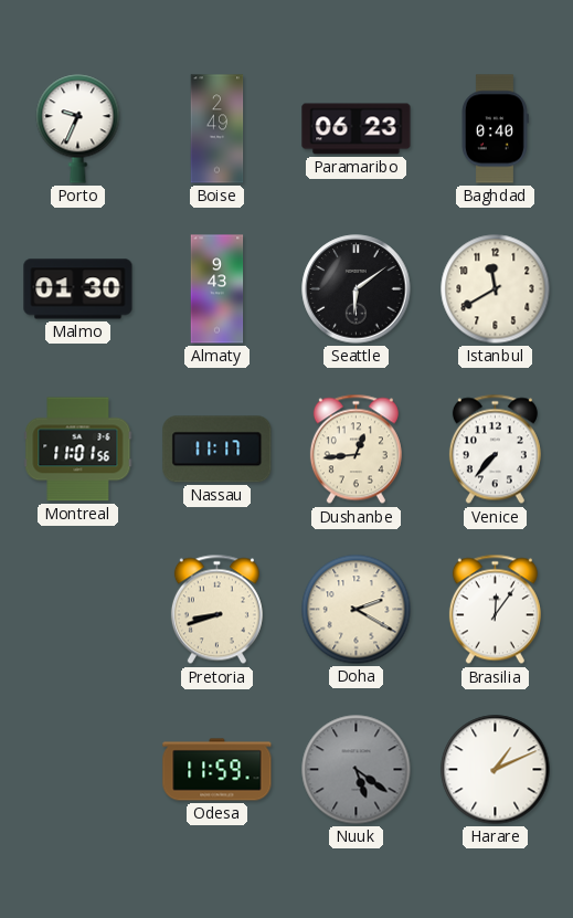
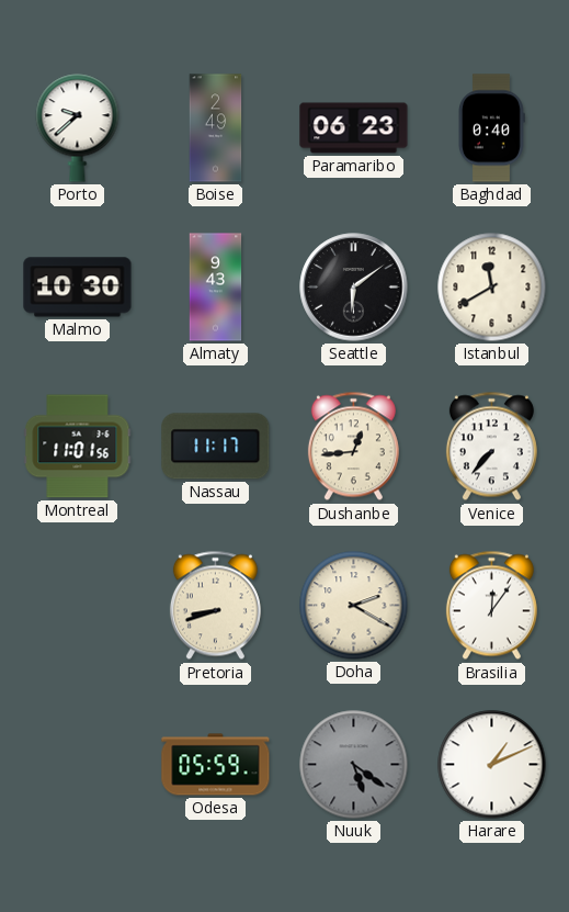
Porto: 9:34 -> 9:38 (78, 128)
Malmo: 01:30 -> 10:30 (78, 288)
Odesa: 11:59 -> 05:59 (216, 765)
